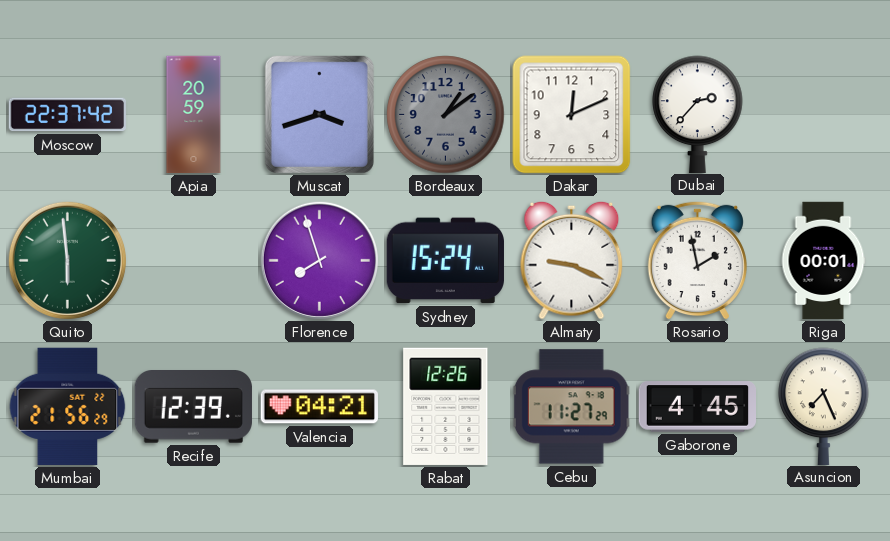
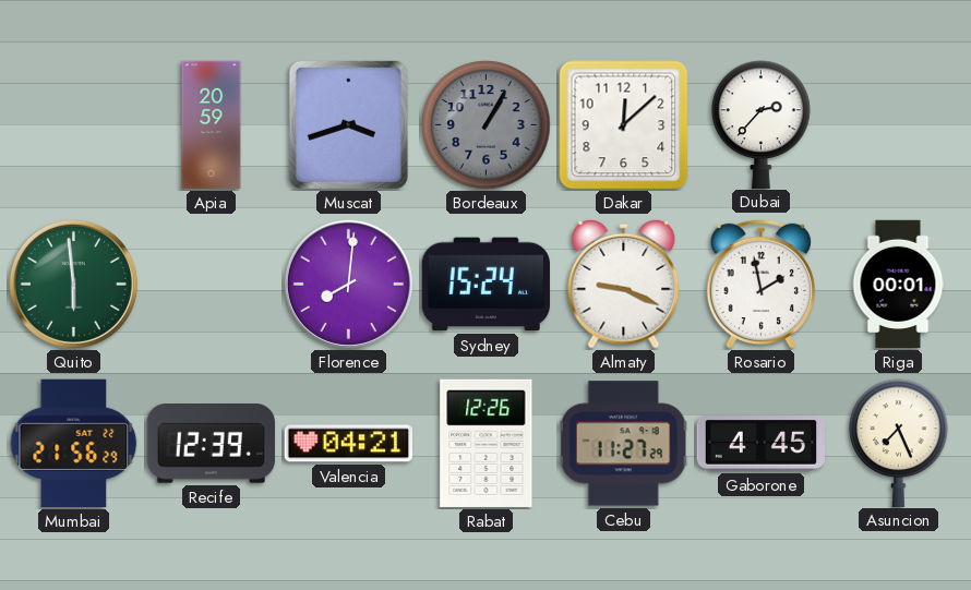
Moscow: 22:37 -> none (67, 115)
Bordeaux: 1:09 -> 1:05 (487, 125)
Dakar: 12:11 -> 12:08 (624, 125)
Florence: 7:57 -> 8:01 (348, 284)
